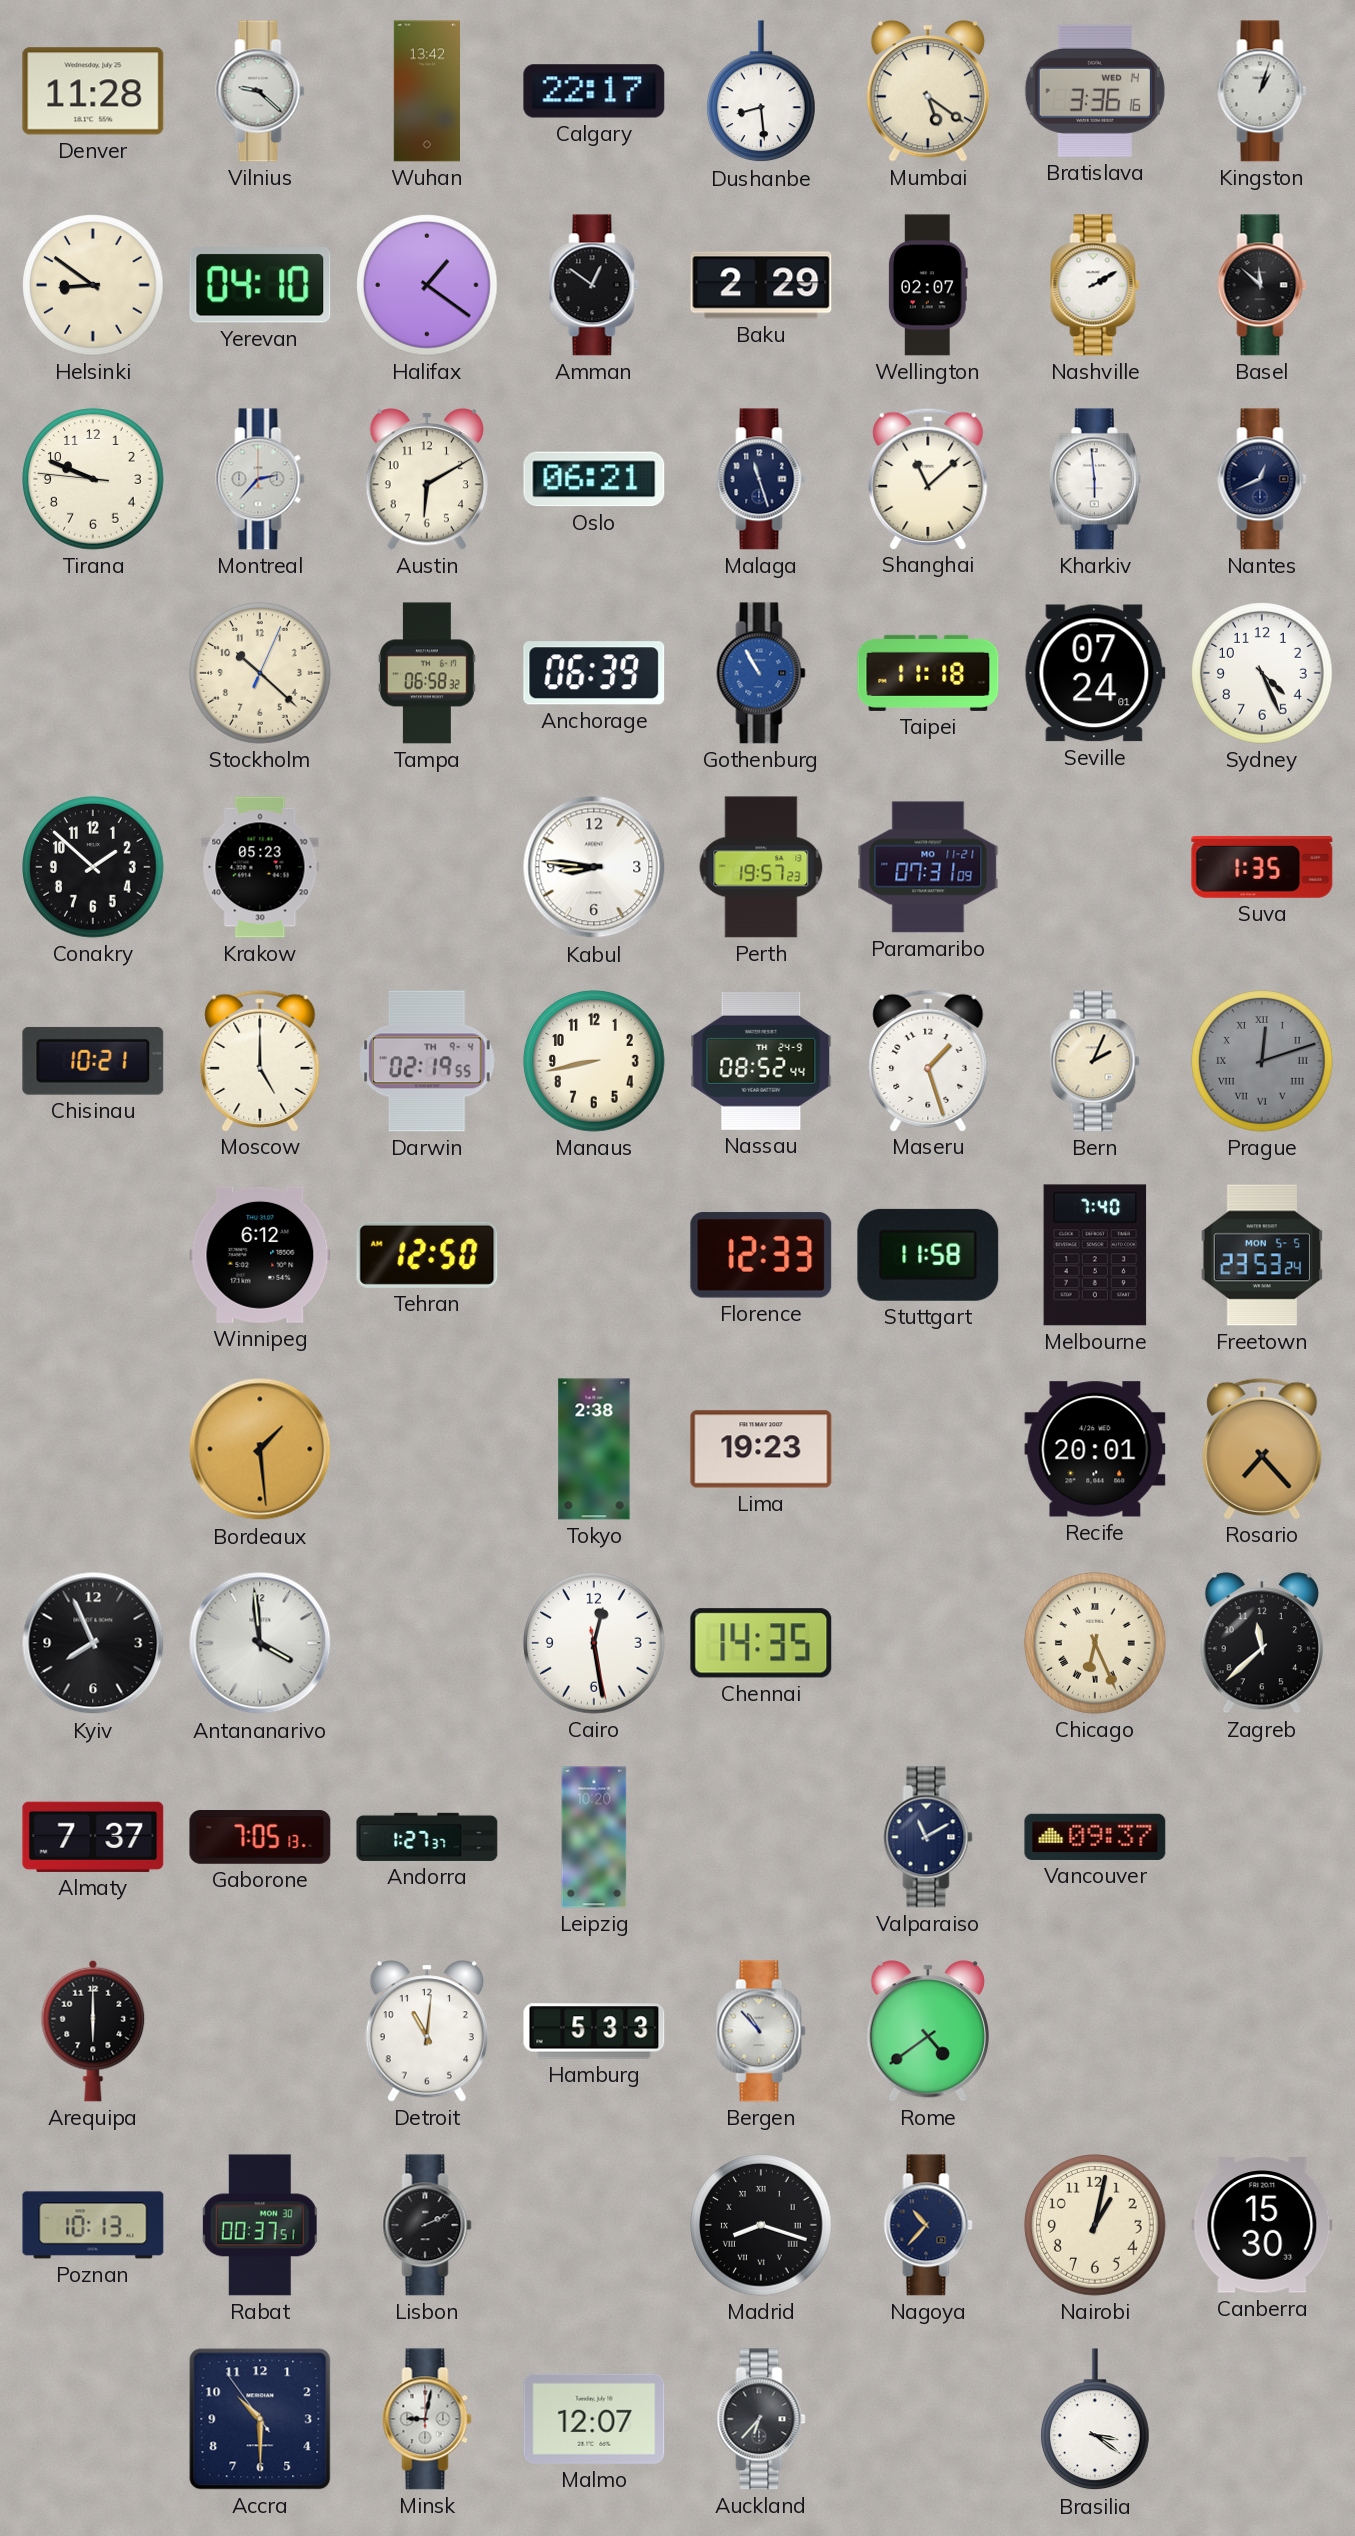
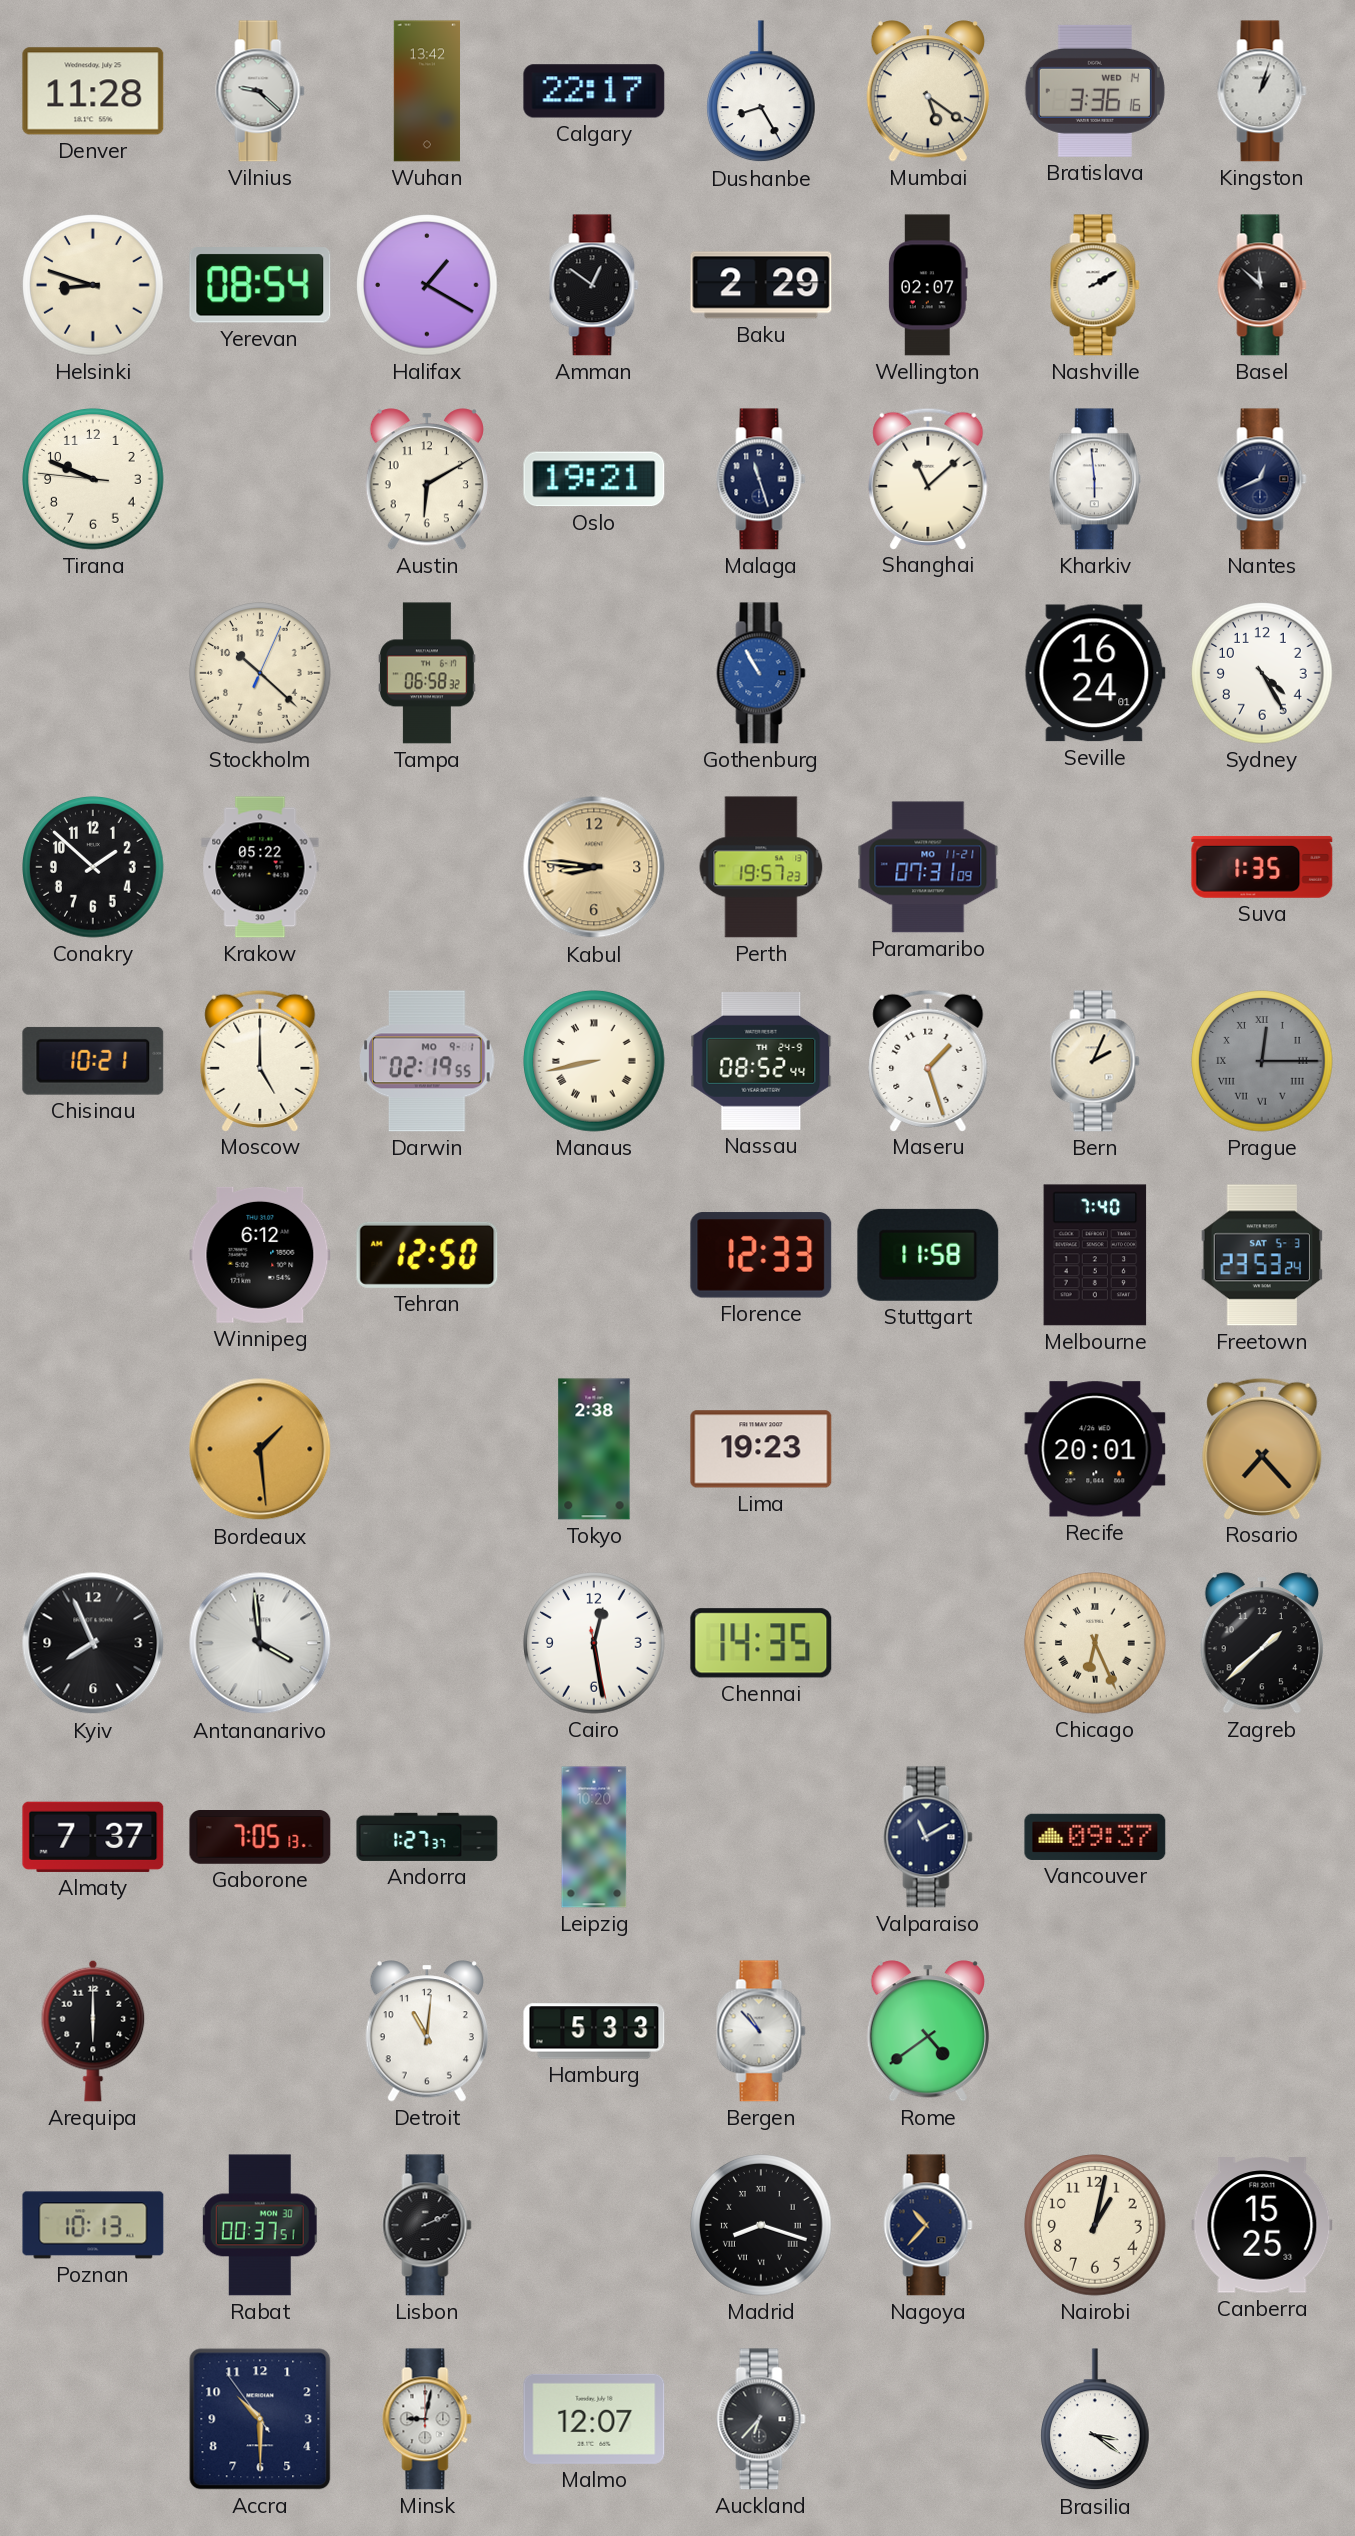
Dushanbe: 8:29 -> 8:25 (762, 92)
Helsinki: 8:51 -> 8:48 (93, 285)
Yerevan: 04:10 -> 08:54 (260, 285)
Halifax: 1:21 -> 1:20 (427, 285)
Montreal: 2:37 -> none (260, 479)
Oslo: 06:21 -> 19:21 (594, 479)
Anchorage: 06:39 -> none (594, 673)
Taipei: 11:18 -> none (928, 673)
Seville: 07:24 -> 16:24 (1095, 673)
Sydney: 4:26 -> 4:25 (1262, 673)
Krakow: 05:23 -> 05:22 (260, 867)
Kabul dial: white -> champagne (594, 867)
Darwin date: TH 9-4 -> MO 9-1 (427, 1061)
Manaus numerals: Arabic -> Roman (594, 1061)
Prague: 12:12 -> 12:15 (1262, 1061)
Freetown date: MON 5-5 -> SAT 5-3 (1262, 1255)
Zagreb: 11:38 -> 1:38 (1262, 1643)
Canberra: 15:30 -> 15:25 (1262, 2225)
